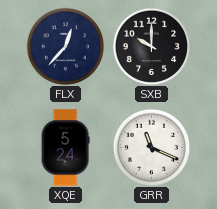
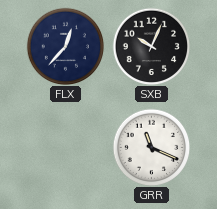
SXB: 10:00 -> 10:04 (151, 46)
XQE: 5:24 -> none (65, 148)
